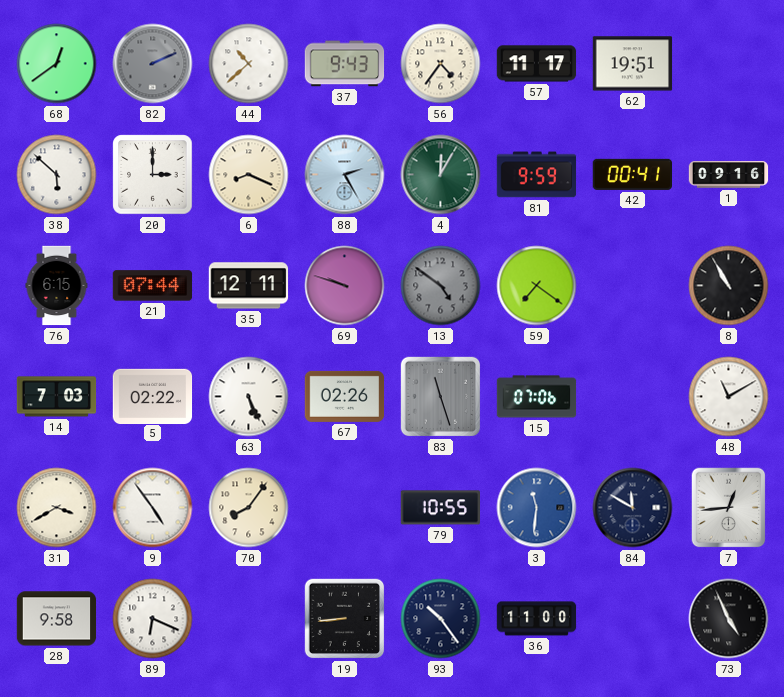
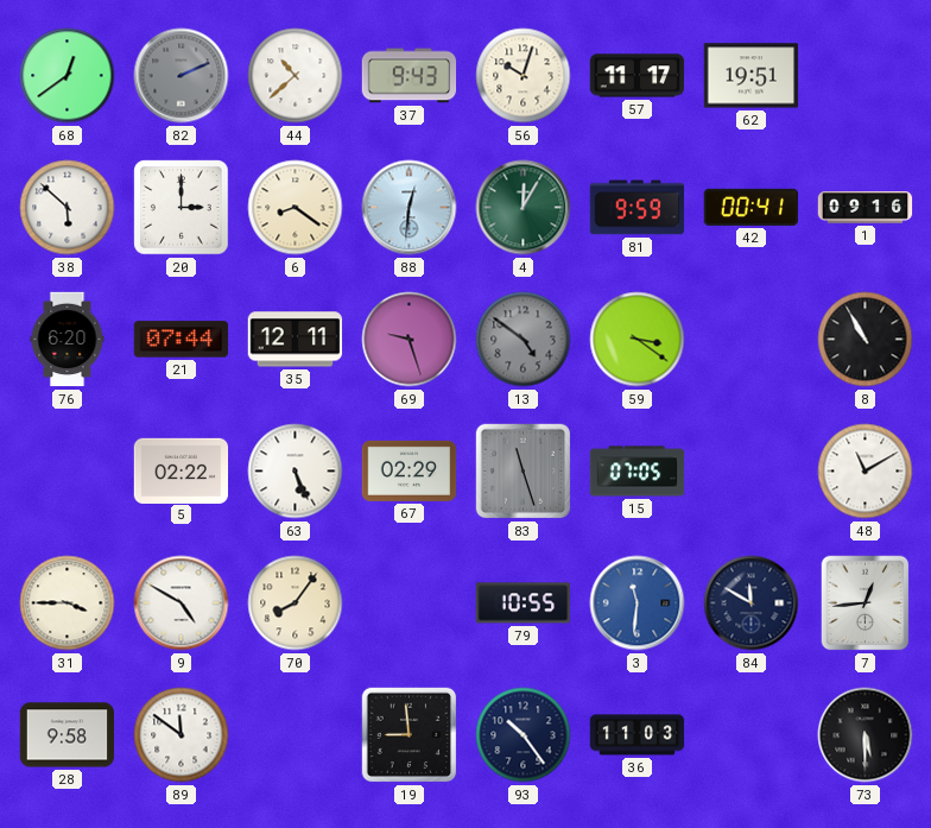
56: 4:36 -> 10:03 (524, 76)
6: 8:19 -> 8:21 (296, 208)
88: 2:25 -> 12:31 (410, 208)
76: 6:15 -> 6:20 (68, 340)
69: 9:48 -> 9:27 (410, 340)
59: 7:21 -> 3:21 (638, 340)
14: 7:03 -> none (57, 397)
67: 02:26 -> 02:29 (410, 470)
15: 07:06 -> 07:05 (638, 472)
31: 3:40 -> 3:45 (68, 603)
9: 4:54 -> 4:50 (182, 603)
89: 6:19 -> 11:51 (182, 735)
19: 8:44 -> 8:59 (410, 735)
36: 11:00 -> 11:03 (638, 735)
73: 4:56 -> 5:30 (866, 735)
